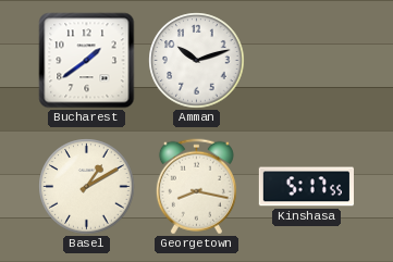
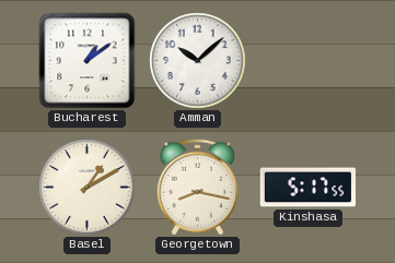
Bucharest: 1:39 -> 1:09 (88, 61)
Amman: 10:12 -> 10:08 (198, 61)
